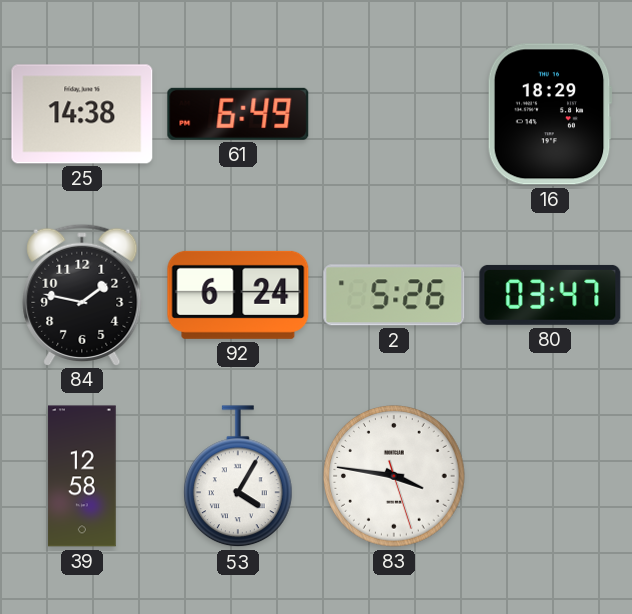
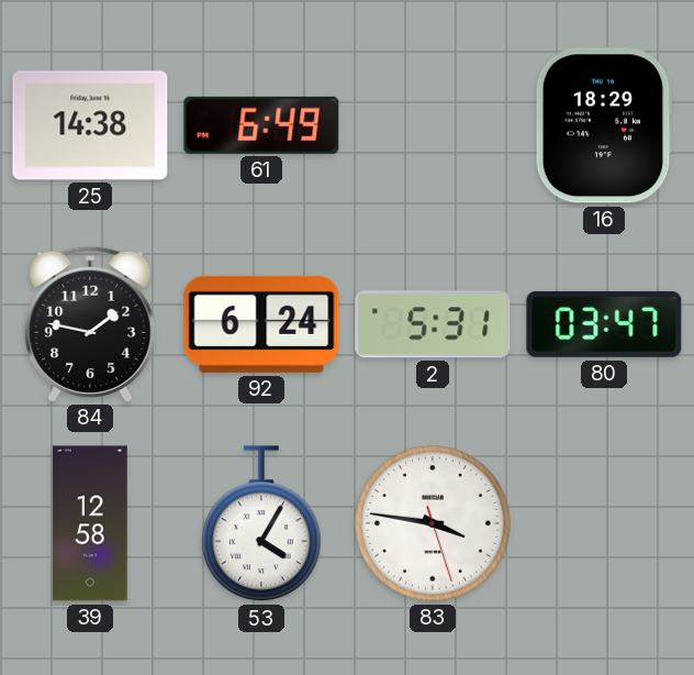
2: 5:26 -> 5:31 (433, 324)
